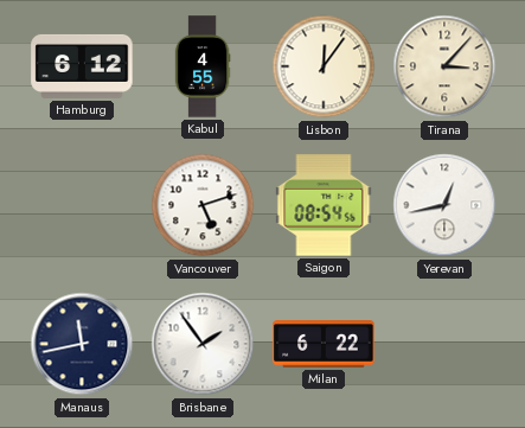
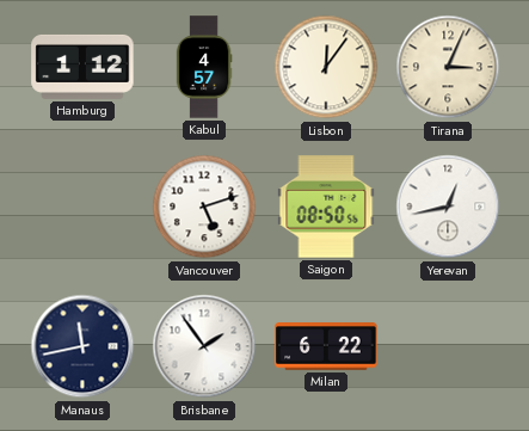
Hamburg: 6:12 -> 1:12 (82, 67)
Kabul: 4:55 -> 4:57 (204, 67)
Tirana: 3:07 -> 3:04 (448, 67)
Saigon: 08:54 -> 08:50 (326, 207)
